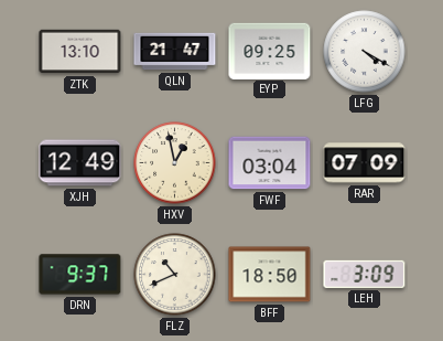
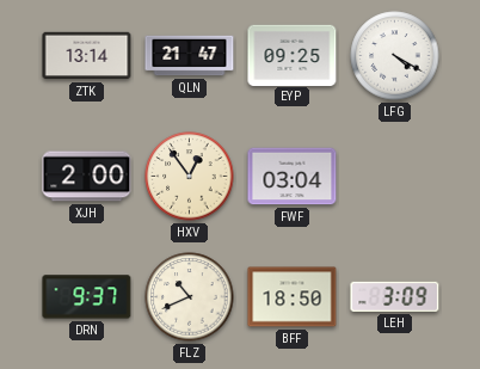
ZTK: 13:10 -> 13:14 (87, 56)
XJH: 12:49 -> 2:00 (87, 177)
HXV: 12:58 -> 12:54 (190, 177)
RAR: 07:09 -> none (365, 163)
